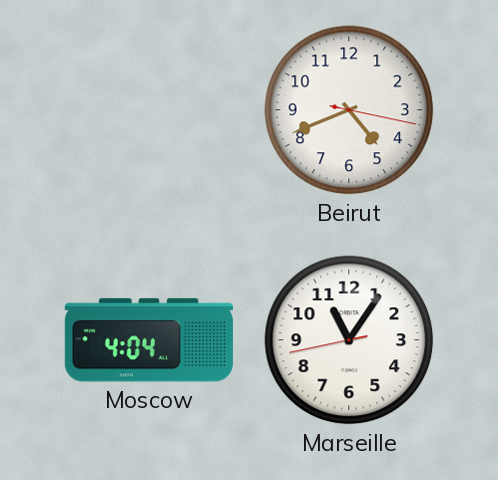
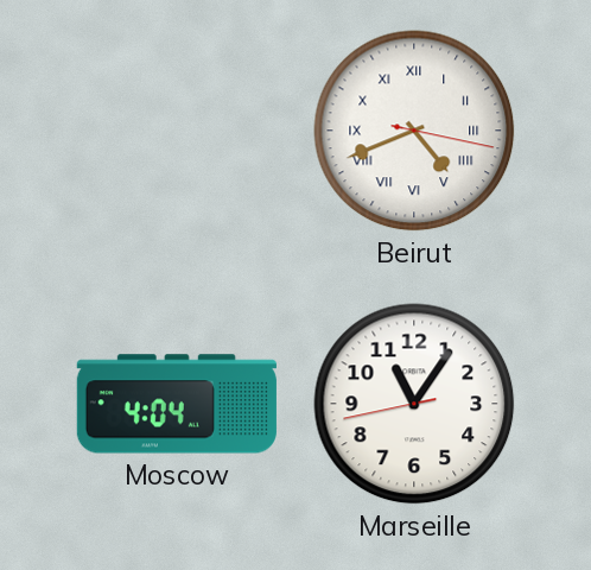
Beirut numerals: Arabic -> Roman (414, 131)
